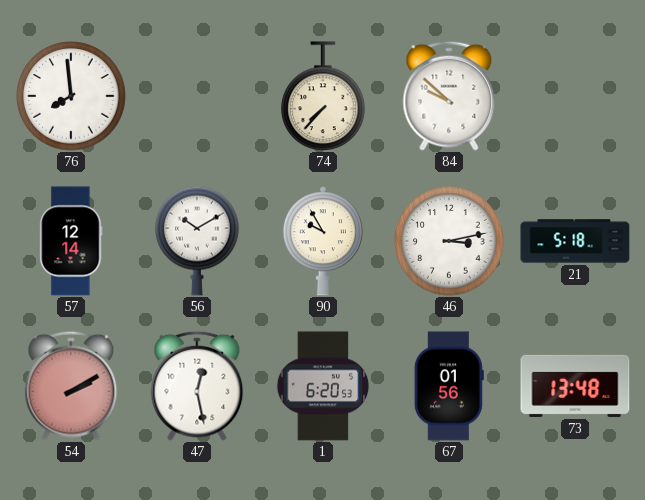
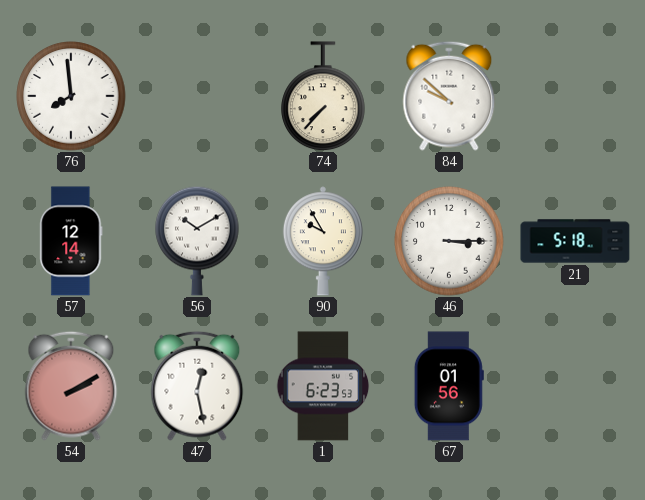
46: 3:13 -> 3:15 (449, 241)
1: 6:20 -> 6:23 (323, 386)
73: 13:48 -> none (575, 386)
